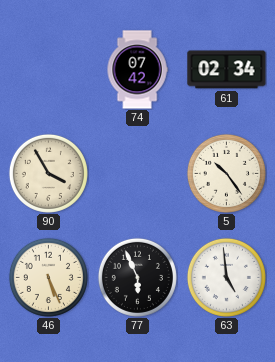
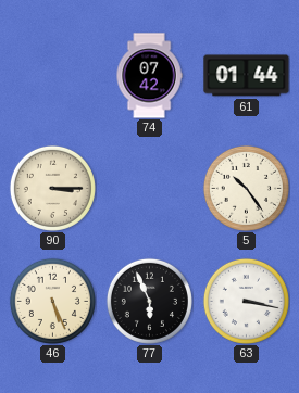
61: 02:34 -> 01:44 (247, 76)
90: 3:55 -> 3:15 (52, 188)
63: 4:59 -> 3:17 (246, 301)
